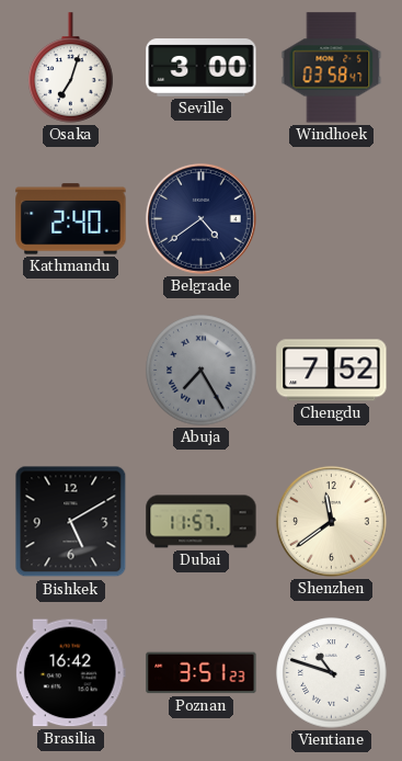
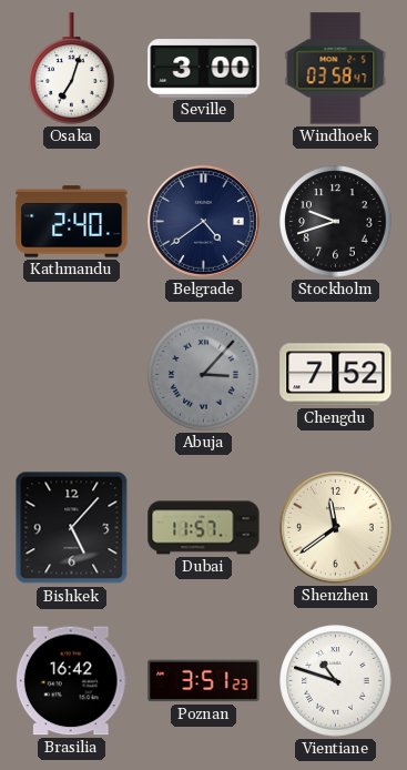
Stockholm: none -> 9:42 (336, 222)
Abuja: 7:25 -> 3:07 (204, 375)
Bishkek: 5:10 -> 5:07 (72, 528)
